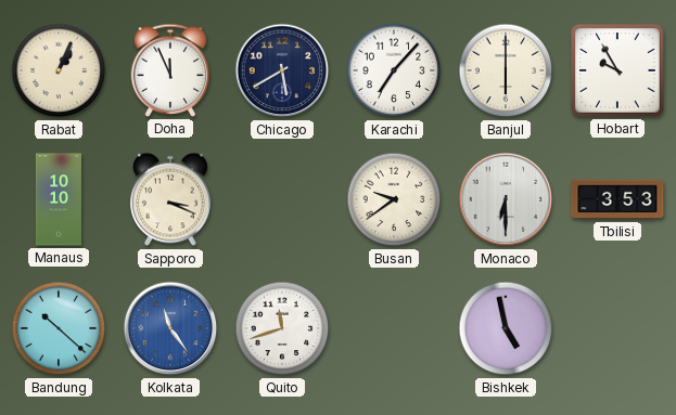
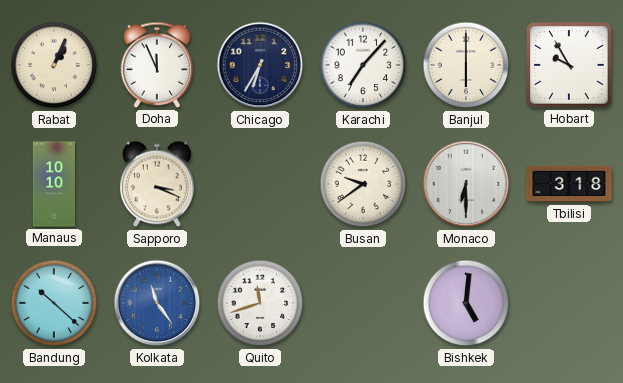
Chicago: 5:40 -> 6:35 (260, 65)
Tbilisi: 3:53 -> 3:18 (569, 184)
Bishkek: 4:58 -> 5:01 (466, 303)
